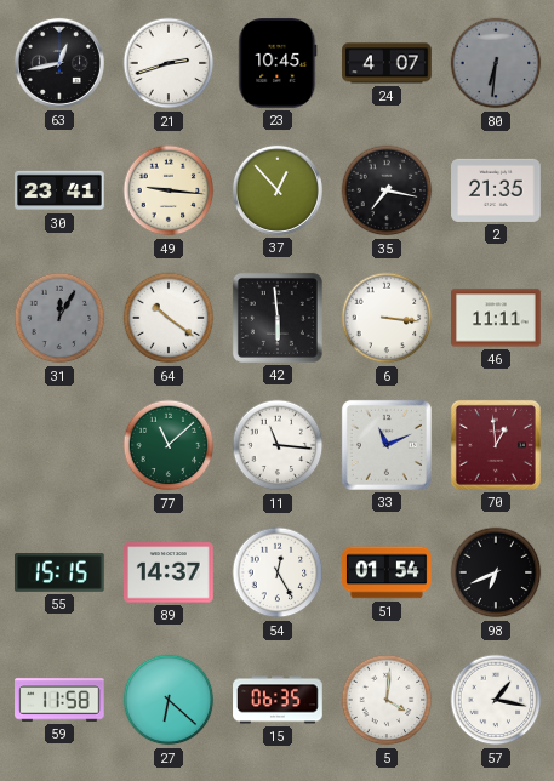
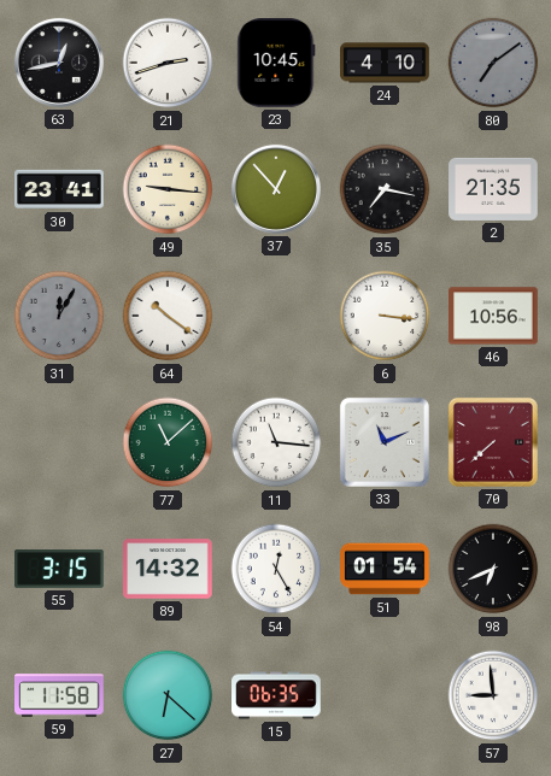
24: 4:07 -> 4:10 (385, 63)
80: 6:31 -> 7:09 (493, 63)
42: 5:59 -> none (278, 318)
46: 11:11 -> 10:56 (494, 316)
70: 12:59 -> 7:38 (493, 442)
55: 15:15 -> 3:15 (60, 570)
89: 14:37 -> 14:32 (169, 569)
5: 4:01 -> none (387, 700)
57: 1:17 -> 8:59 (493, 695)
